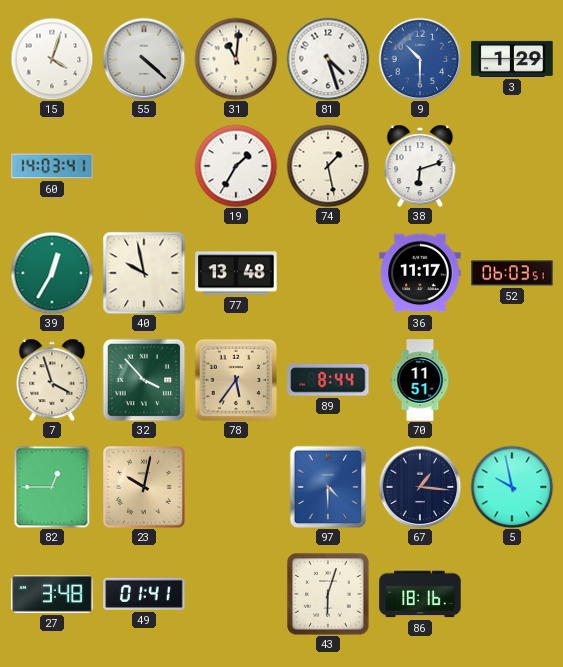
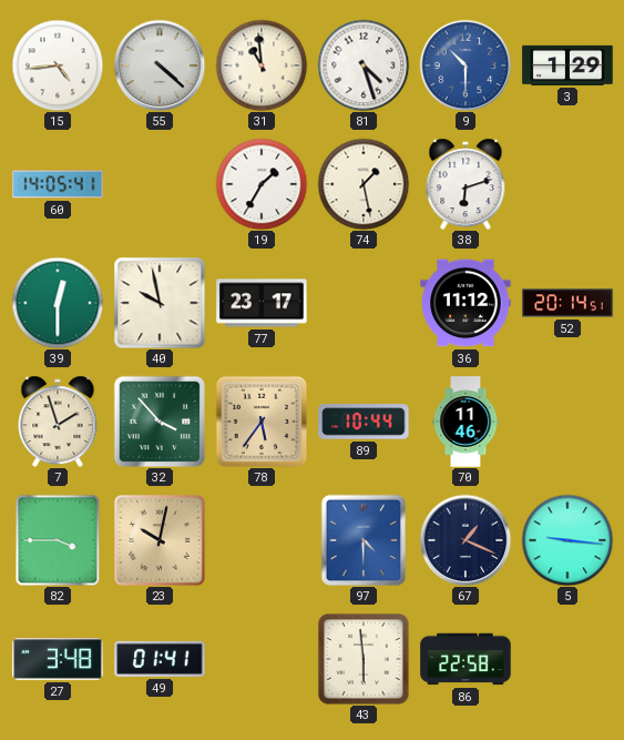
15: 4:03 -> 4:44 (58, 65)
31: 11:01 -> 10:59 (262, 65)
60: 14:03 -> 14:05 (58, 184)
39: 12:35 -> 12:30 (58, 303)
77: 13:48 -> 23:17 (262, 303)
36: 11:17 -> 11:12 (466, 303)
52: 06:03 -> 20:14 (567, 303)
7: 3:57 -> 1:57 (58, 422)
89: 8:44 -> 10:44 (364, 422)
70: 11:51 -> 11:46 (466, 422)
82: 12:45 -> 3:45 (58, 540)
67: 1:16 -> 1:19 (466, 540)
5: 9:58 -> 9:16 (567, 540)
43: 6:03 -> 5:59 (364, 659)
86: 18:16 -> 22:58 (466, 659)
